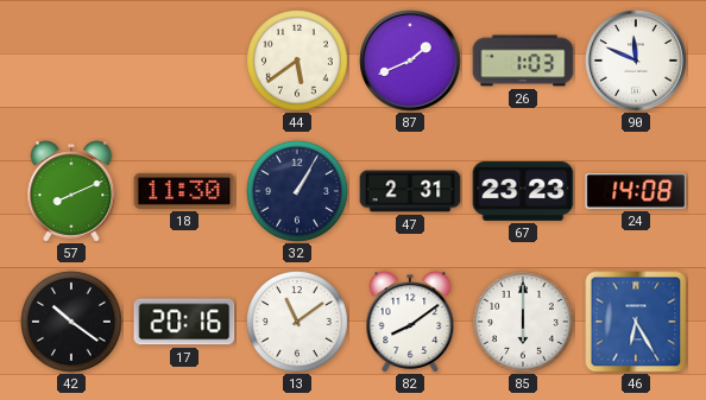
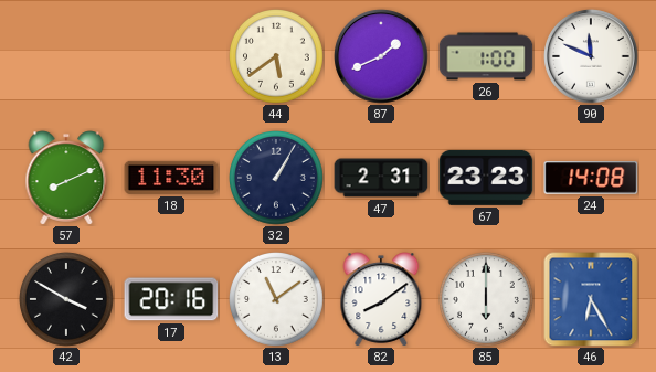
26: 1:03 -> 1:00 (486, 56)
42: 10:21 -> 3:50 (67, 300)
